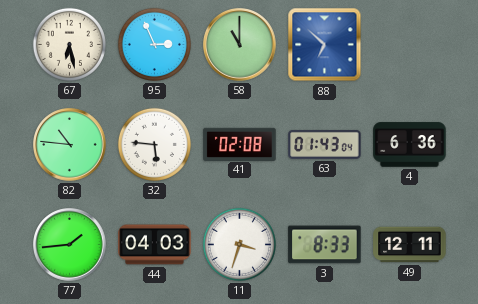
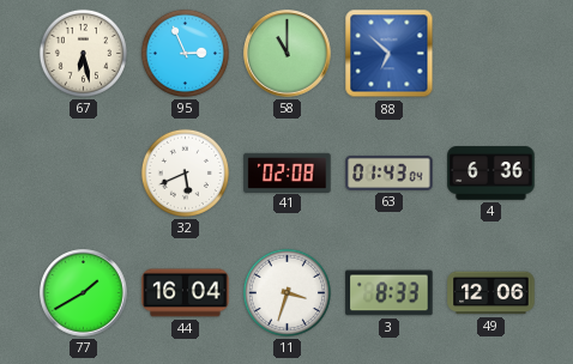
82: 10:46 -> none (70, 145)
32: 5:46 -> 5:41 (185, 172)
77: 1:44 -> 1:40 (84, 293)
44: 04:03 -> 16:04 (186, 293)
49: 12:11 -> 12:06 (491, 293)
